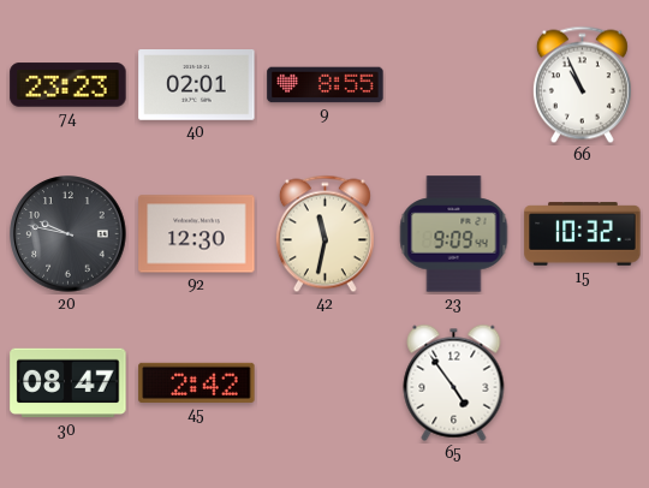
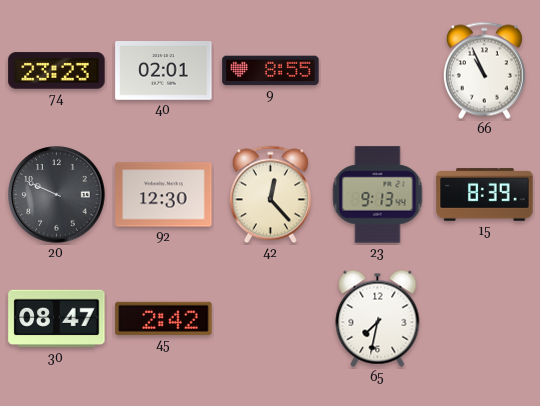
20: 9:47 -> 9:49 (57, 195)
42: 11:32 -> 12:23 (270, 195)
23: 9:09 -> 9:13 (378, 195)
15: 10:32 -> 8:39 (485, 195)
65: 4:54 -> 7:32 (378, 318)
